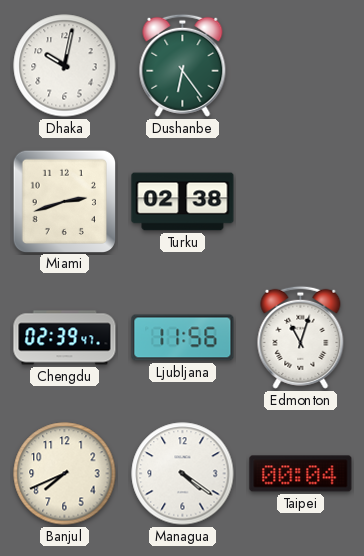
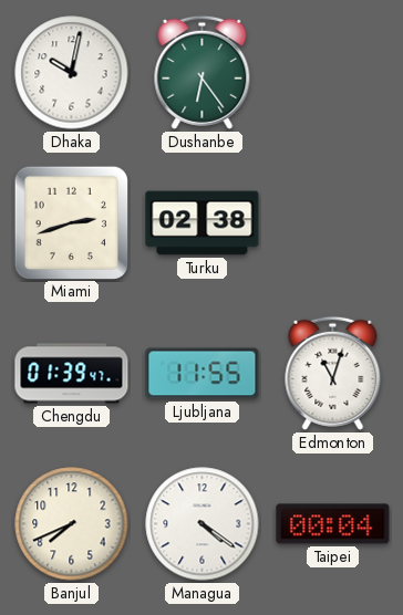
Chengdu: 02:39 -> 01:39 (72, 374)
Ljubljana: 11:56 -> 11:55 (203, 374)
